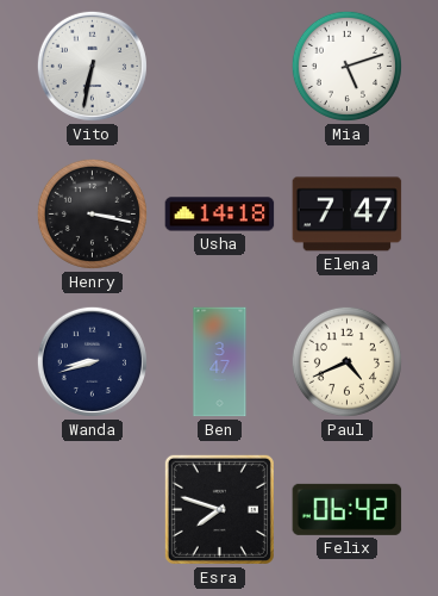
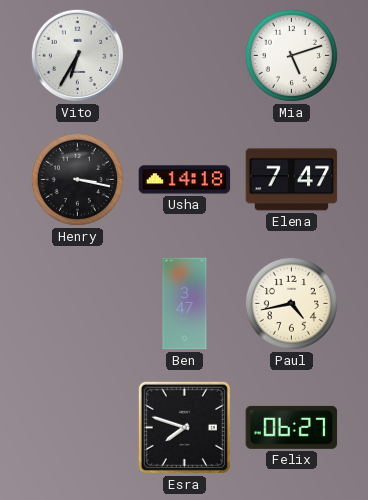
Vito: 6:32 -> 6:35 (77, 55)
Wanda: 8:42 -> none (92, 361)
Paul: 4:41 -> 4:43 (291, 303)
Felix: 06:42 -> 06:27 (292, 427)
